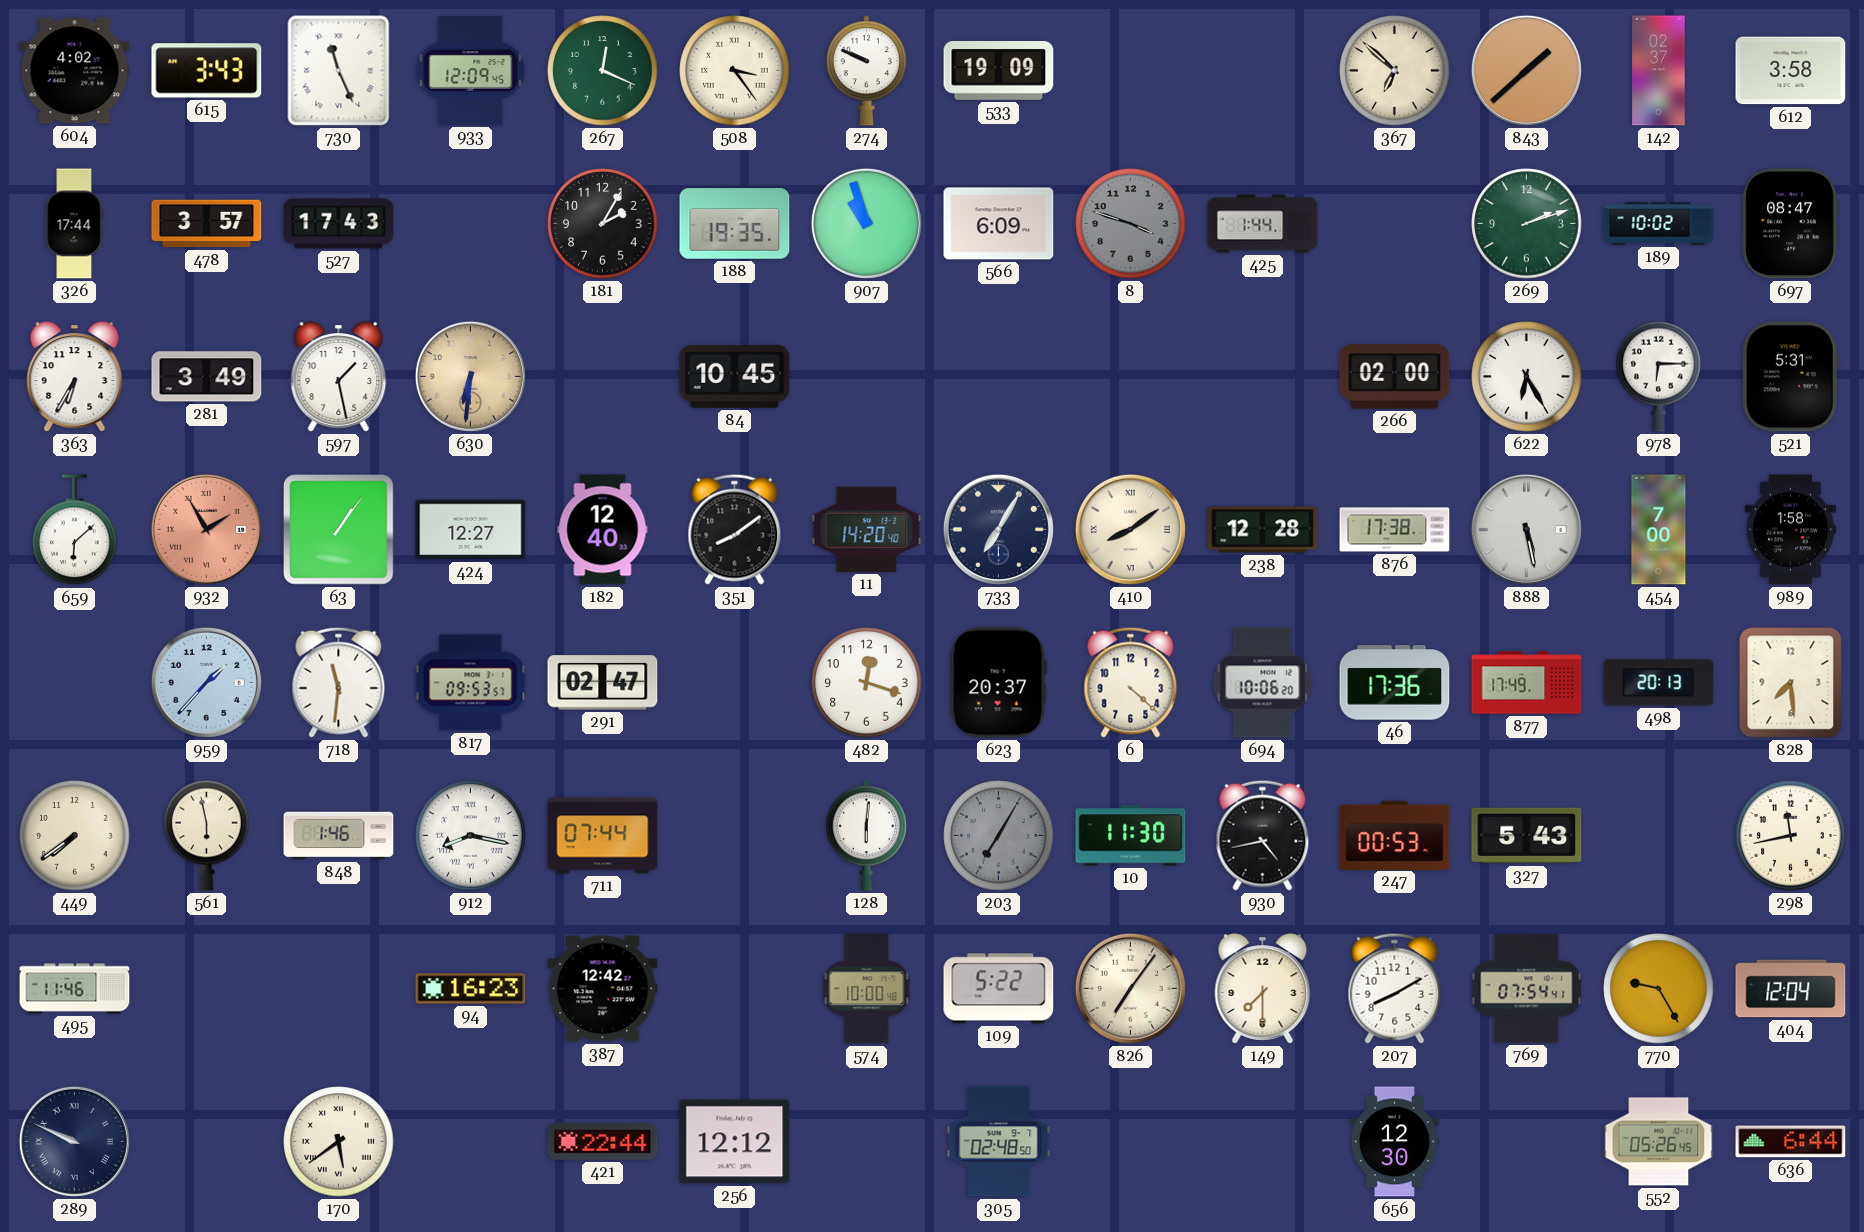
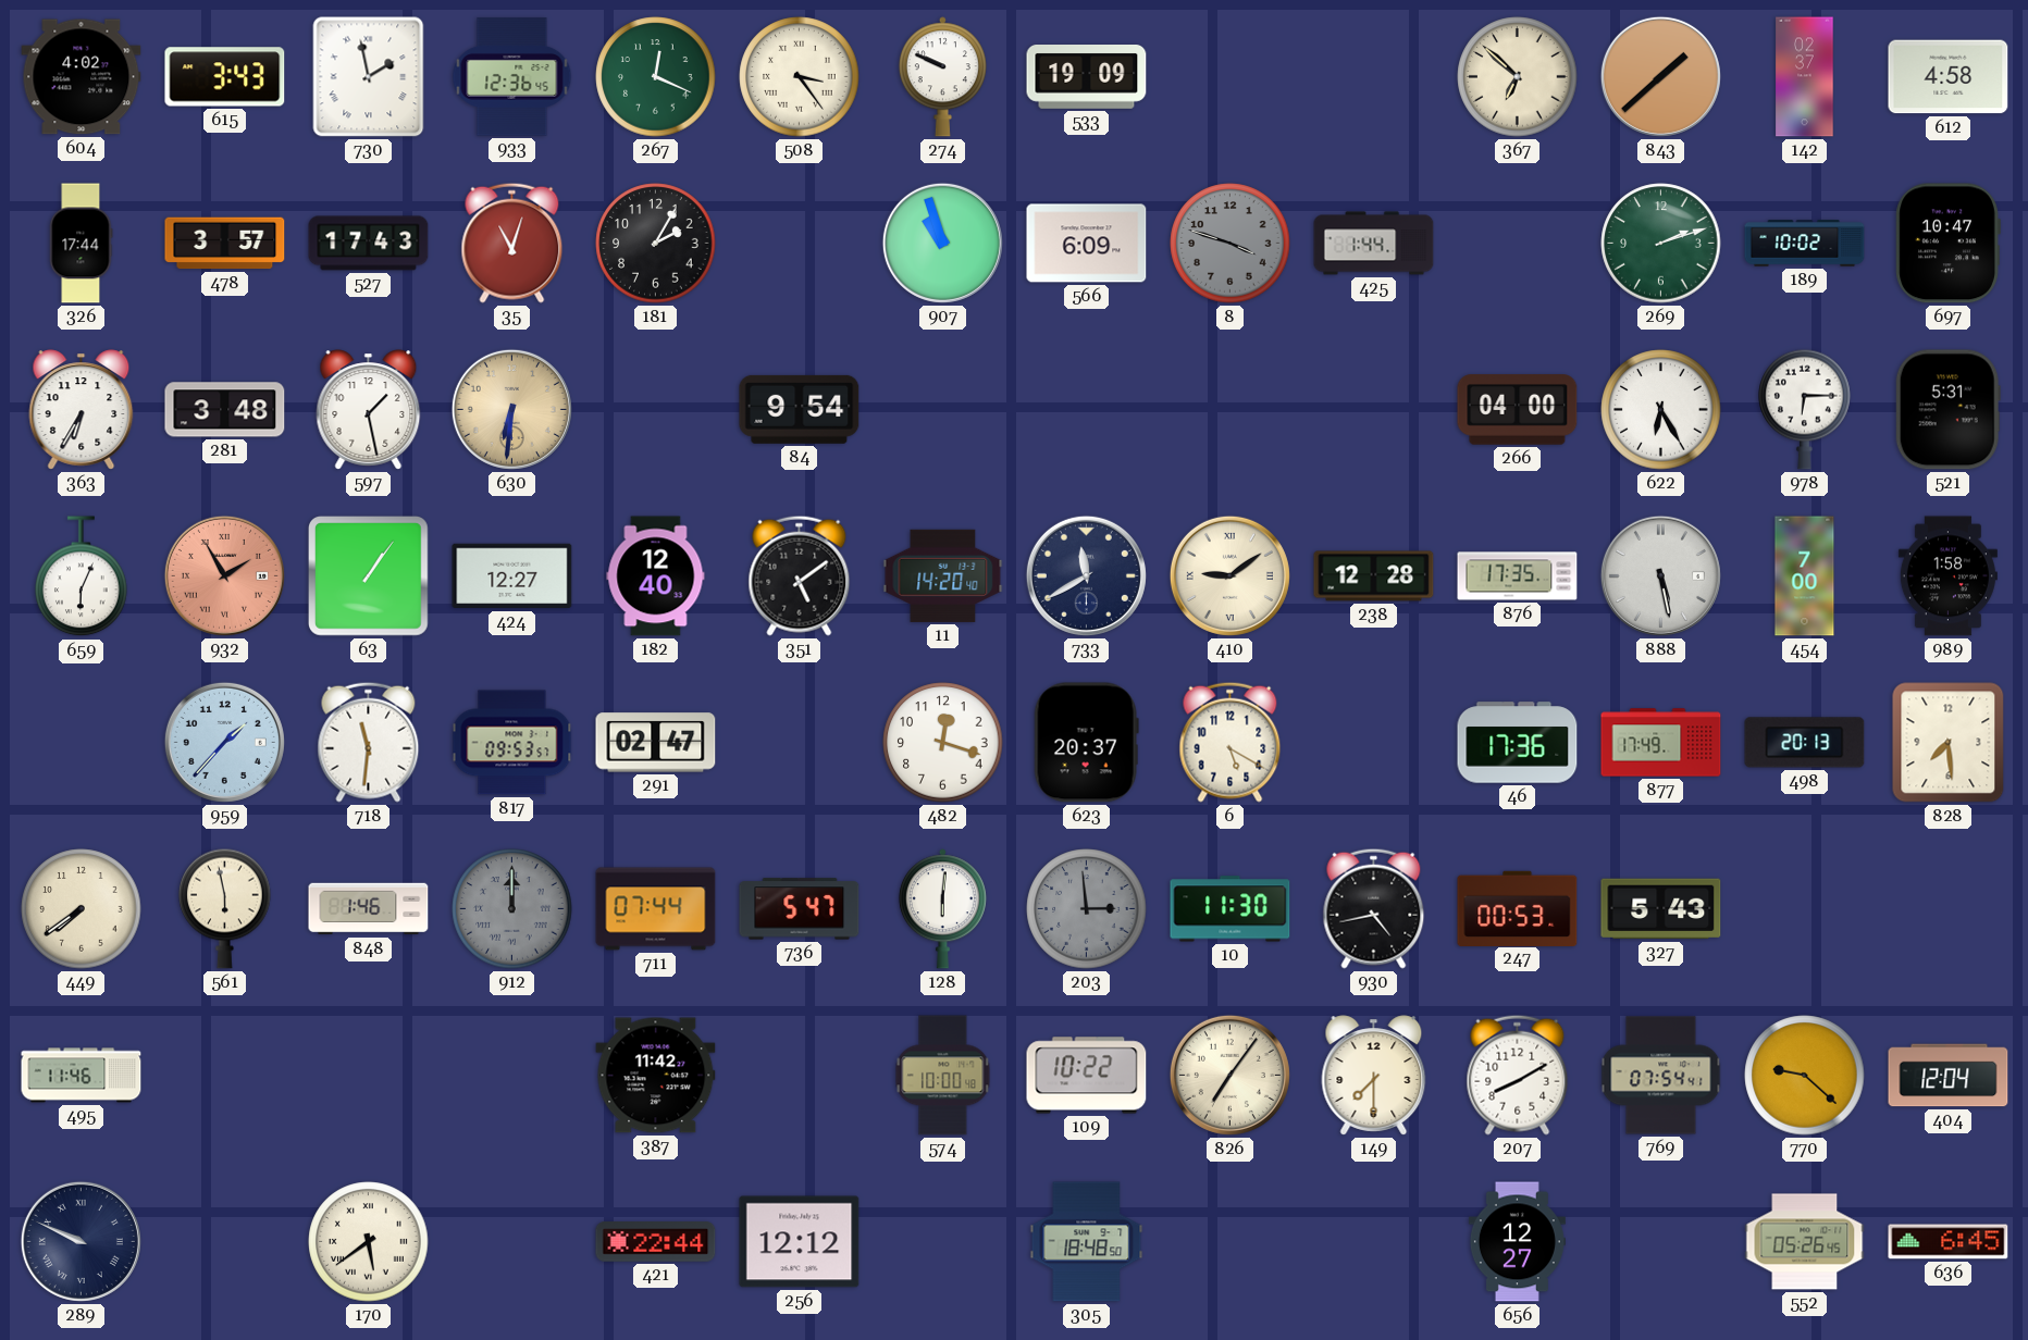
730: 11:26 -> 1:58 (369, 77)
933: 12:09 -> 12:36 (512, 77)
612: 3:58 -> 4:58 (1949, 77)
35: none -> 11:03 (512, 243)
188: 19:35 -> none (735, 224)
697: 08:47 -> 10:47 (1947, 244)
281: 3:49 -> 3:48 (225, 410)
84: 10:45 -> 9:54 (800, 409)
266: 02:00 -> 04:00 (1518, 410)
659: 6:08 -> 6:04 (82, 576)
351: 8:09 -> 5:09 (800, 575)
733: 7:05 -> 11:40 (1086, 575)
410: 8:09 -> 9:09 (1229, 575)
876: 17:38 -> 17:35 (1518, 576)
6: 4:22 -> 5:20 (1231, 742)
694: 10:06 -> none (1263, 683)
912: 8:17 -> 12:00 (512, 909)
912 dial: white -> grey (512, 909)
736: none -> 5:47 (800, 909)
203: 7:05 -> 2:59 (1087, 909)
298: 11:43 -> none (1791, 836)
94: 16:23 -> none (471, 989)
387: 12:42 -> 11:42 (656, 1076)
109: 5:22 -> 10:22 (1087, 1076)
770: 9:25 -> 9:22 (1805, 1076)
305: 02:48 -> 18:48 (1087, 1242)
656: 12:30 -> 12:27 (1517, 1242)
636: 6:44 -> 6:45 (1949, 1242)
